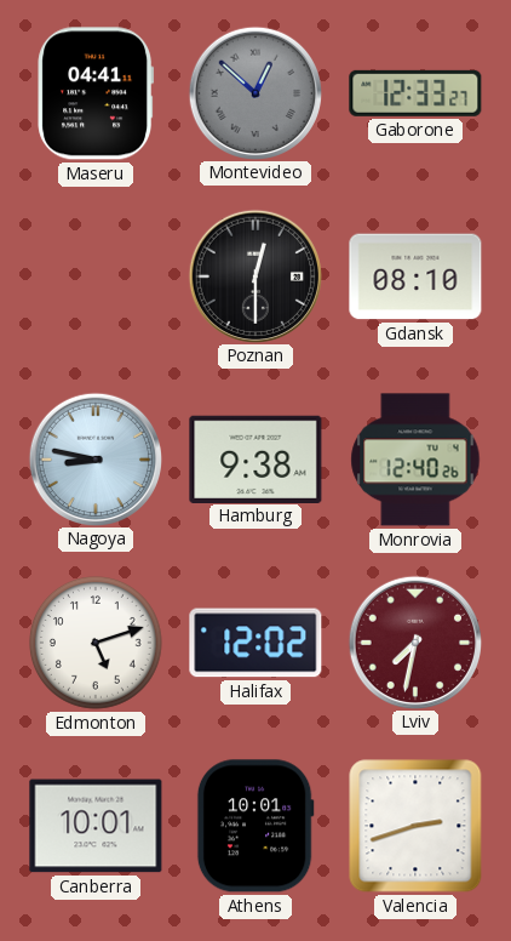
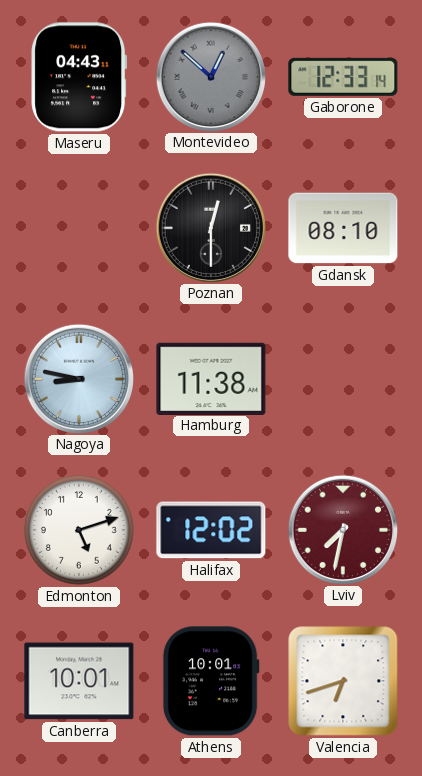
Maseru: 04:41 -> 04:43 (79, 77)
Gaborone: 12:33:27 -> 12:33:14 (343, 77)
Hamburg: 9:38 -> 11:38 (211, 378)
Monrovia: 12:40 -> none (415, 460)
Valencia: 2:42 -> 6:42 (343, 681)
